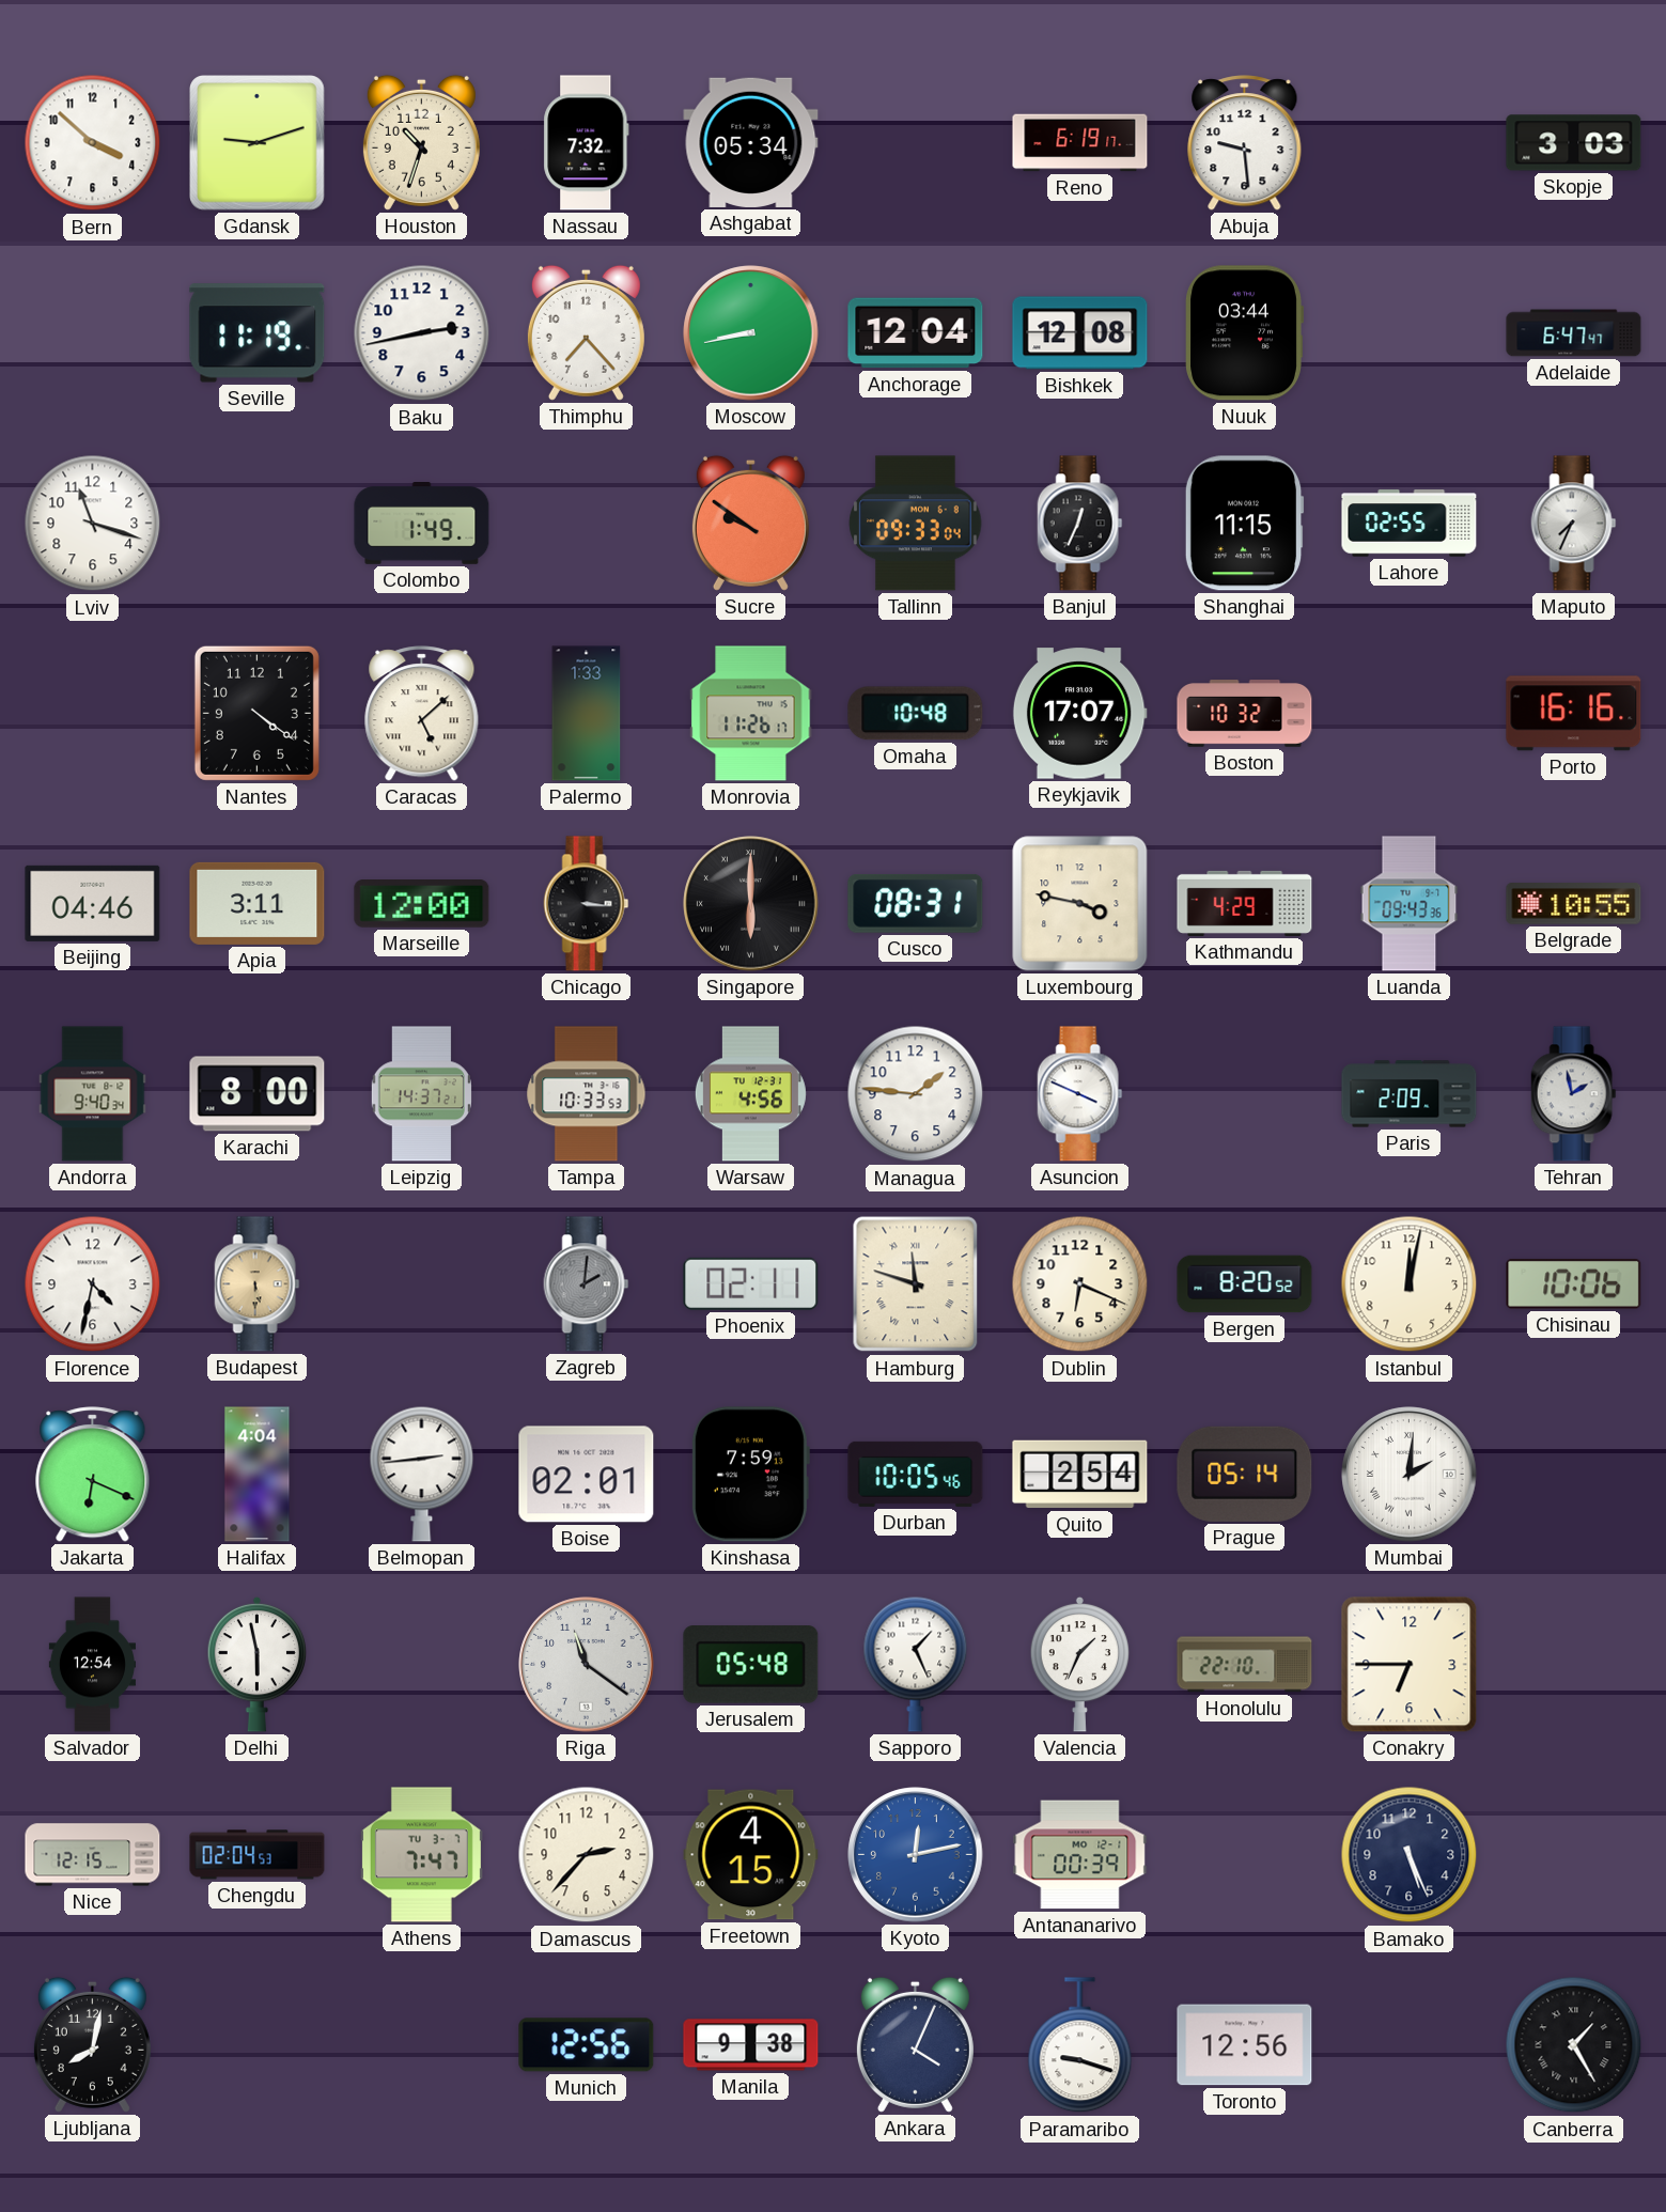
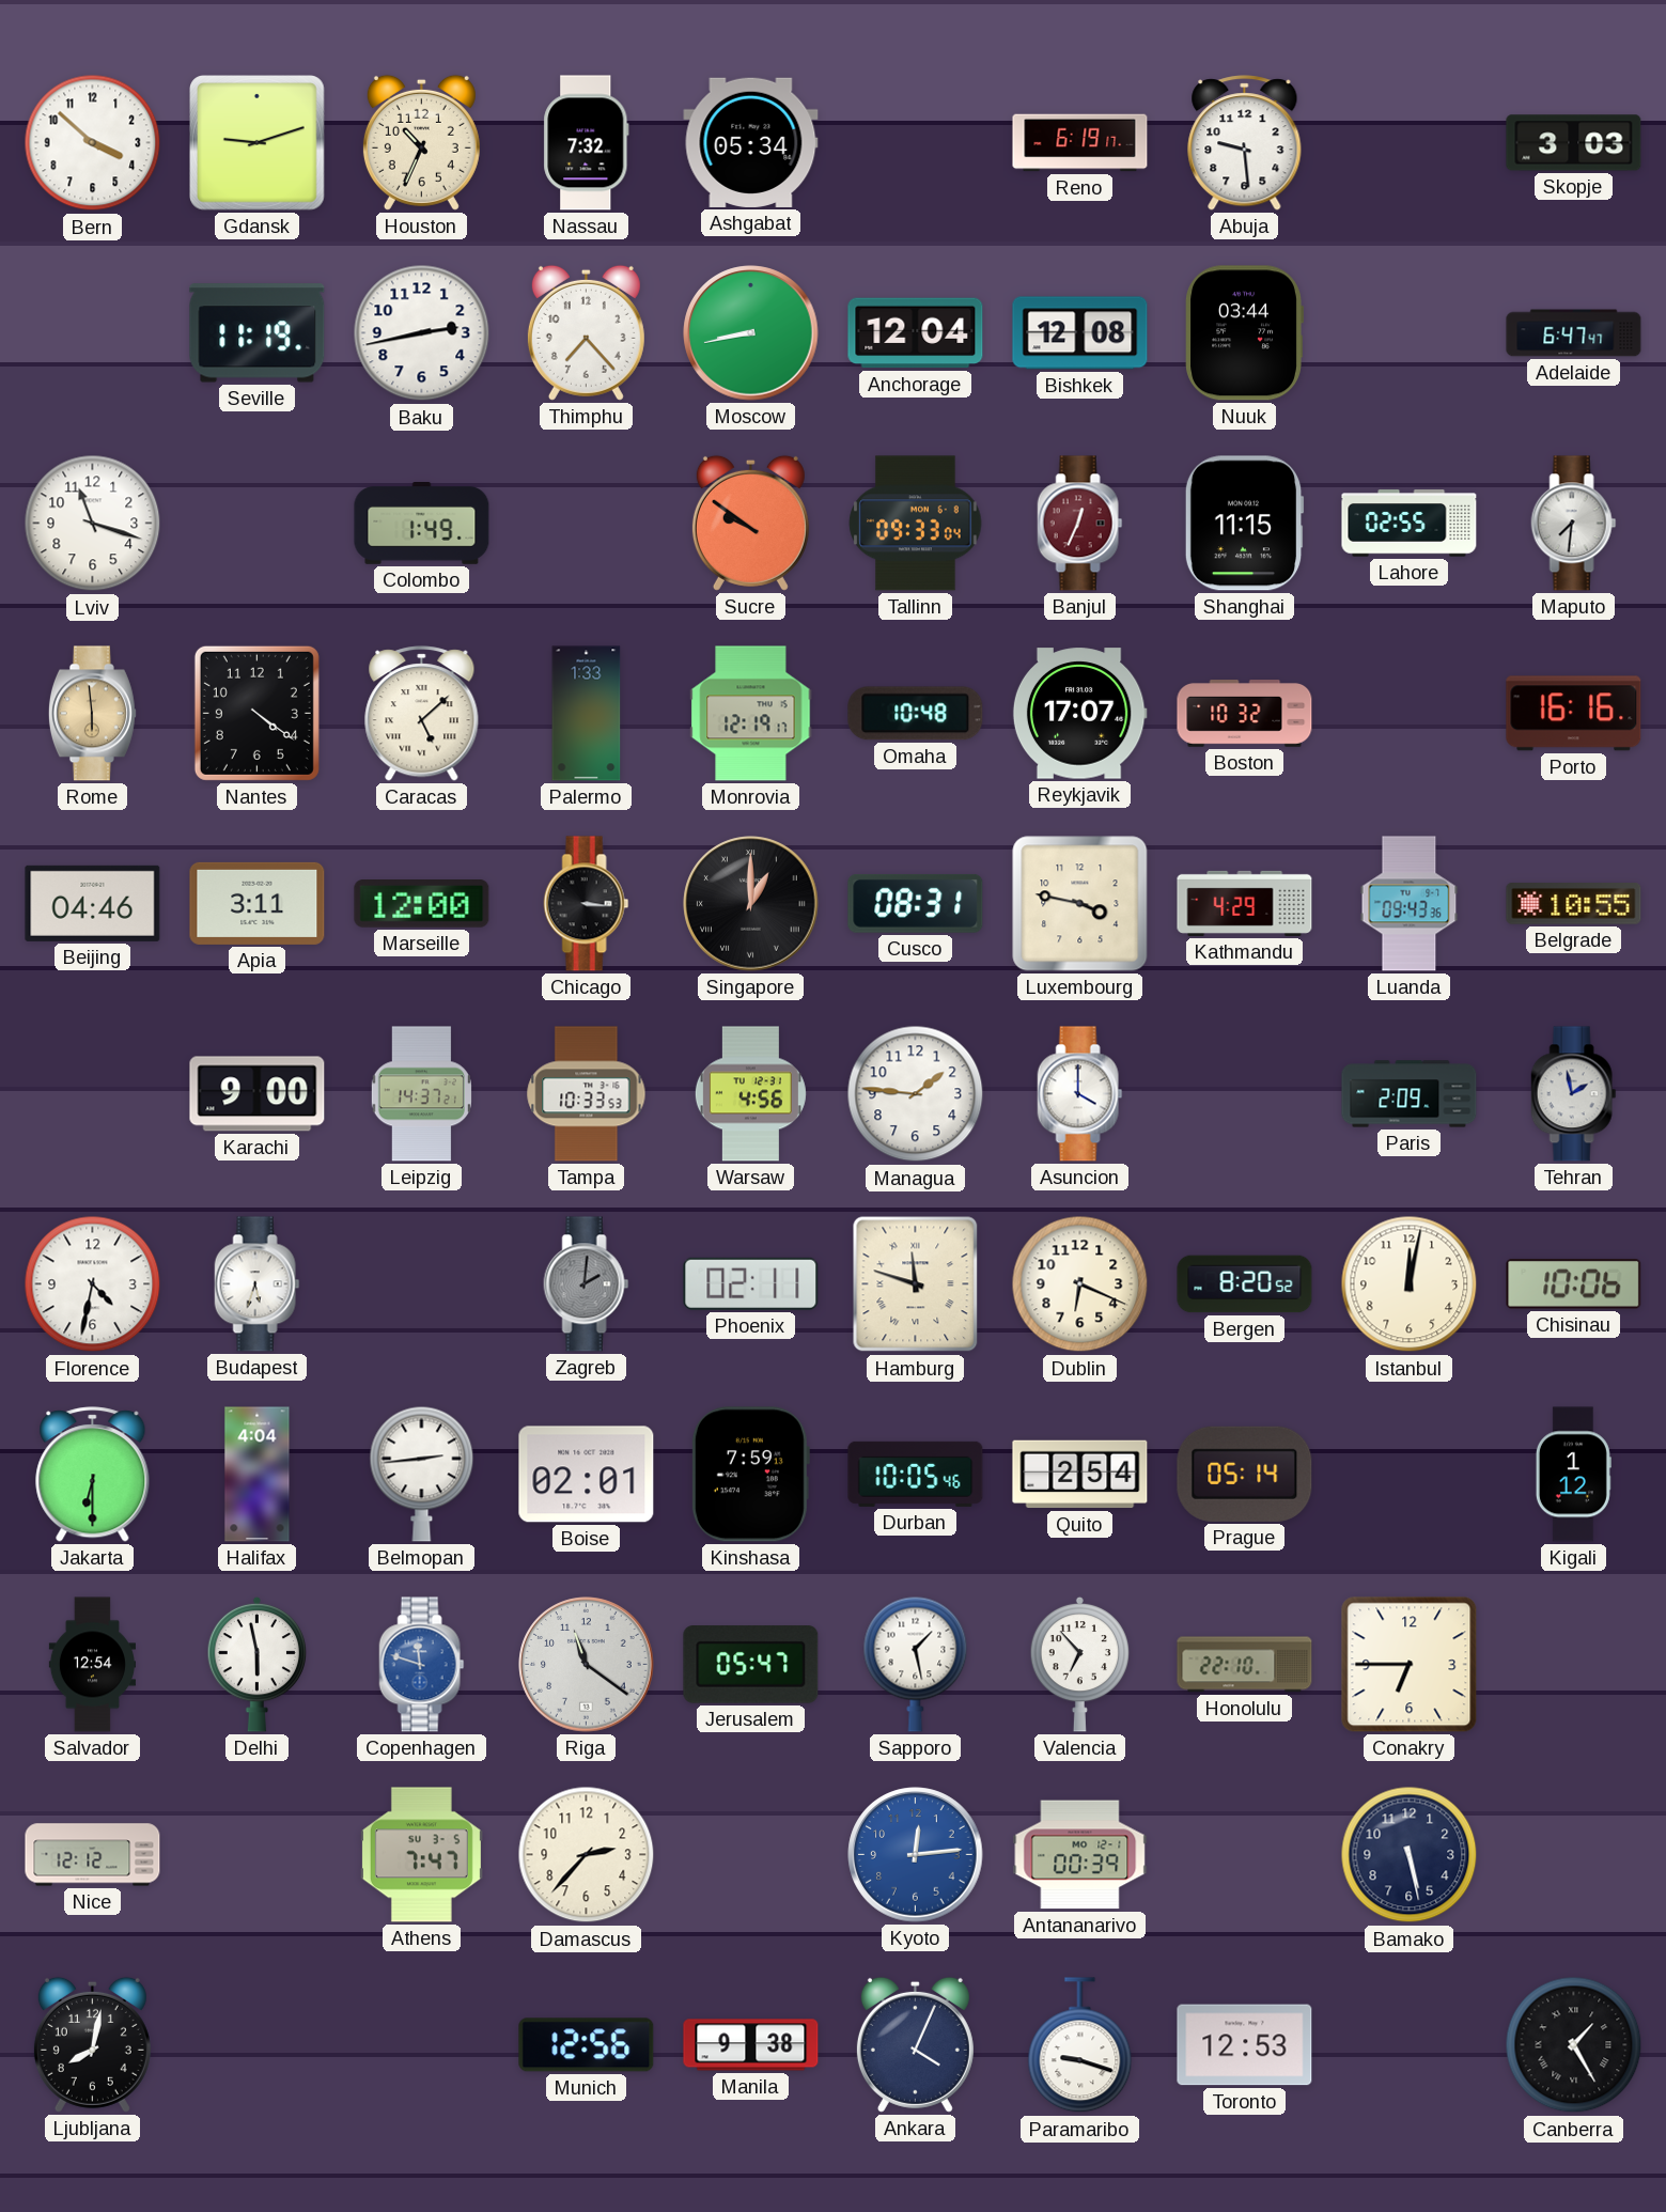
Houston: 10:33 -> 10:34 (421, 142)
Banjul dial: black -> burgundy (1080, 524)
Maputo: 7:34 -> 7:31 (1574, 524)
Rome: none -> 5:59 (92, 714)
Monrovia: 11:26 -> 12:19 (751, 714)
Singapore: 6:00 -> 1:00 (751, 904)
Andorra: 9:40 -> none (93, 1094)
Karachi: 8:00 -> 9:00 (258, 1094)
Asuncion: 3:49 -> 4:00 (1080, 1094)
Budapest: 5:30 -> 5:33 (258, 1284)
Budapest dial: champagne -> white (258, 1284)
Jakarta: 6:19 -> 6:30 (93, 1475)
Mumbai: 2:01 -> none (1410, 1475)
Kigali: none -> 1:12 (1573, 1475)
Copenhagen: none -> 11:48 (422, 1665)
Jerusalem: 05:48 -> 05:47 (751, 1665)
Sapporo: 1:26 -> 1:28 (916, 1664)
Valencia: 1:34 -> 6:53 (1080, 1664)
Nice: 12:15 -> 12:12 (93, 1855)
Chengdu: 02:04 -> none (258, 1855)
Athens date: TU 3-7 -> SU 3-5 (421, 1855)
Freetown: 4:15 -> none (751, 1855)
Kyoto: 12:13 -> 12:14 (916, 1855)
Bamako: 5:26 -> 5:28 (1410, 1855)
Toronto: 12:56 -> 12:53 (1245, 2045)
